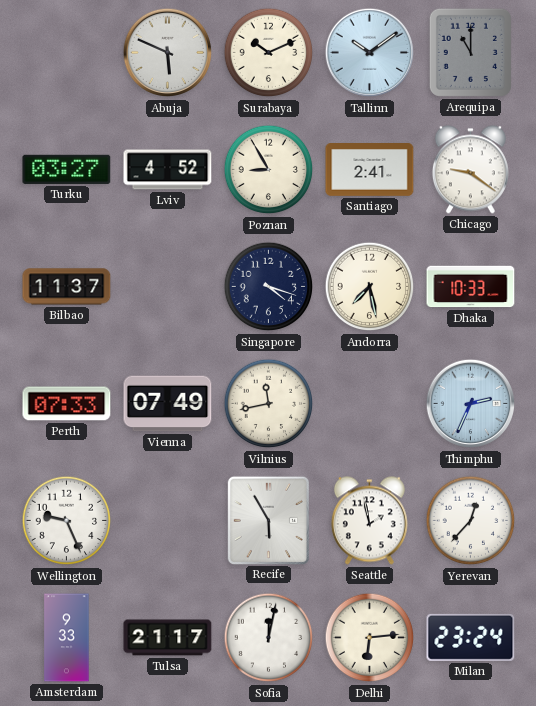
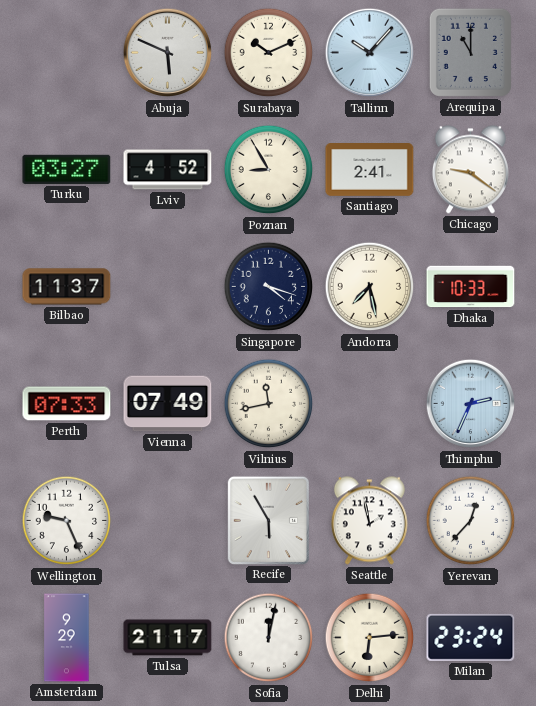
Tallinn: 10:09 -> 10:07 (370, 53)
Amsterdam: 9:33 -> 9:29 (67, 638)
